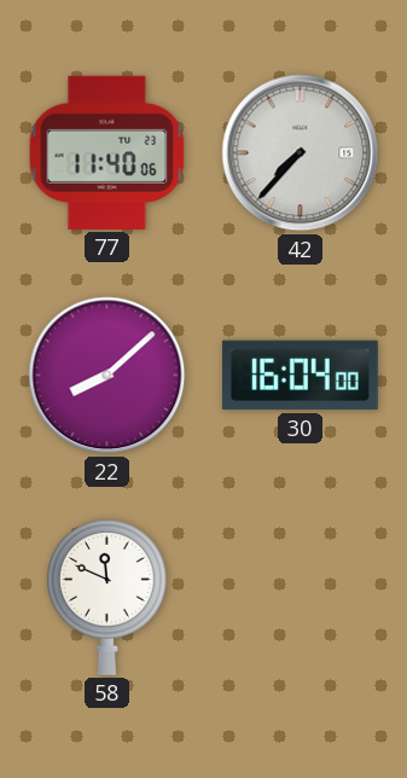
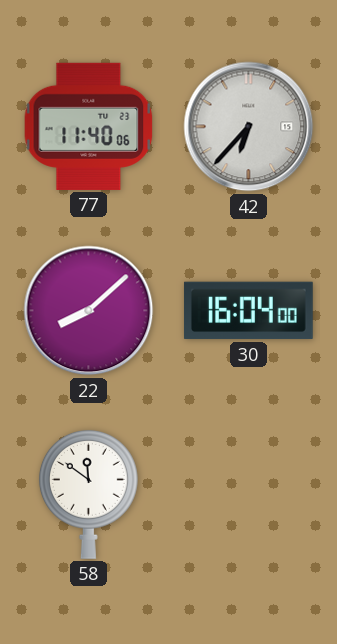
42: 7:37 -> 6:37 (249, 127)
58: 11:49 -> 11:51 (88, 494)
